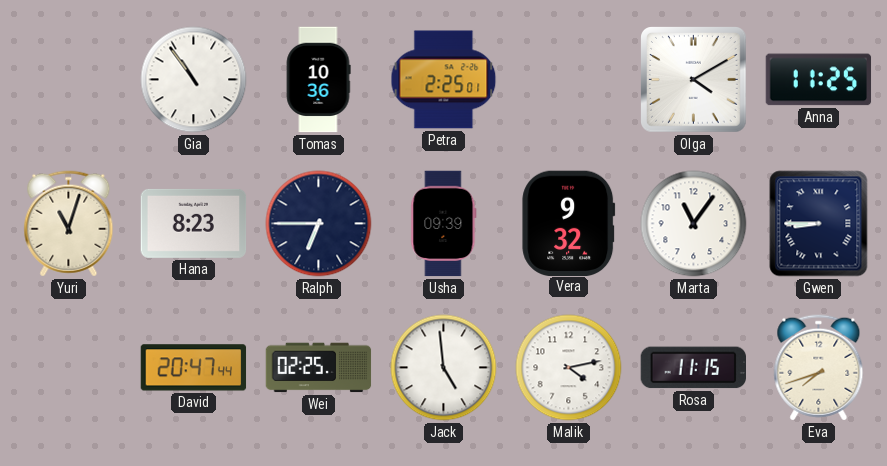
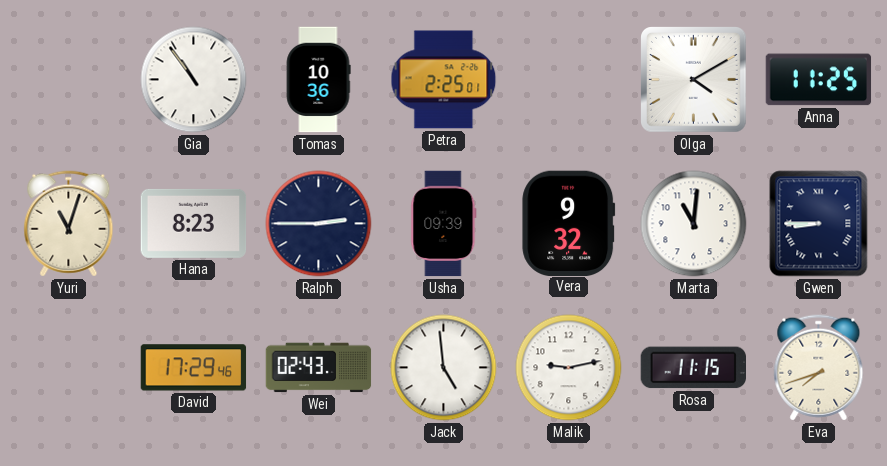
Ralph: 6:45 -> 2:45 (319, 224)
Marta: 11:06 -> 11:01 (694, 224)
David: 20:47 -> 17:29 (194, 368)
Wei: 02:25 -> 02:43 (319, 368)
Malik: 4:13 -> 9:13 (569, 368)
